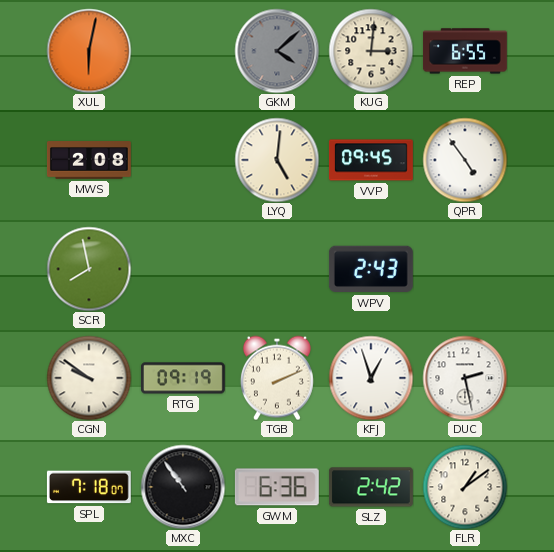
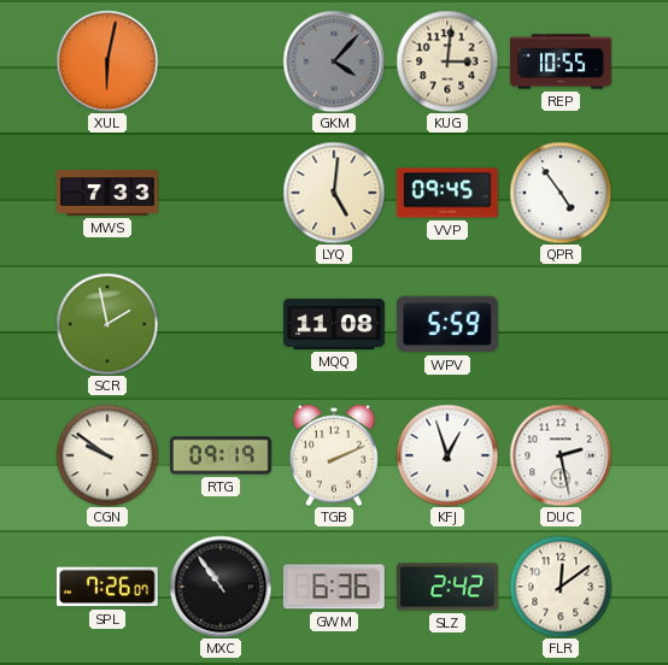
GKM: 4:08 -> 4:07 (334, 61)
REP: 6:55 -> 10:55 (561, 61)
MWS: 2:08 -> 7:33 (107, 193)
SCR: 7:58 -> 1:58 (107, 324)
MQQ: none -> 11:08 (334, 324)
WPV: 2:43 -> 5:59 (447, 324)
SPL: 7:18 -> 7:26 (107, 587)
FLR: 1:09 -> 12:09 (561, 587)
